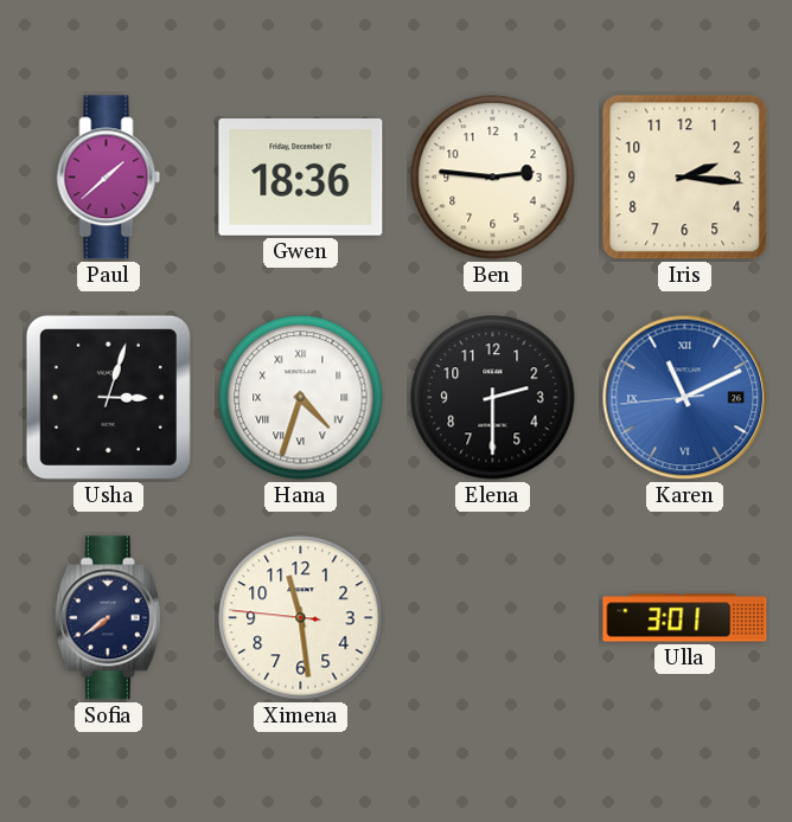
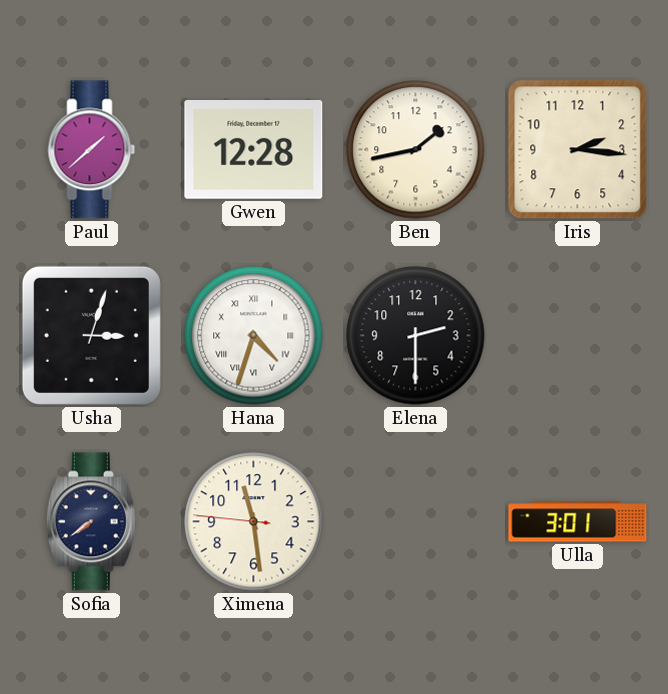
Gwen: 18:36 -> 12:28 (254, 150)
Ben: 2:46 -> 1:43 (416, 150)
Karen: 11:10 -> none (685, 398)
